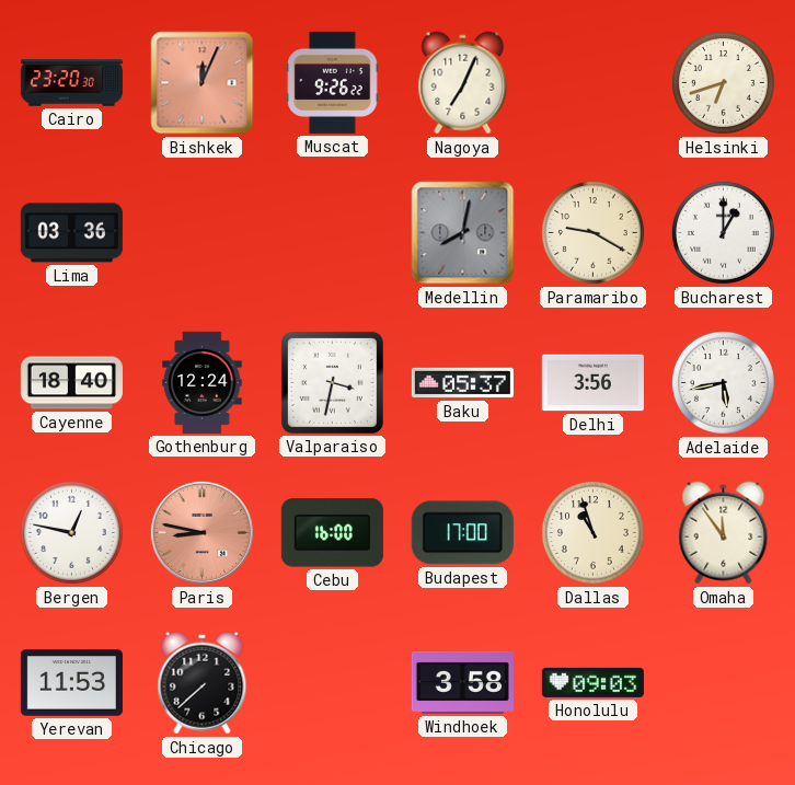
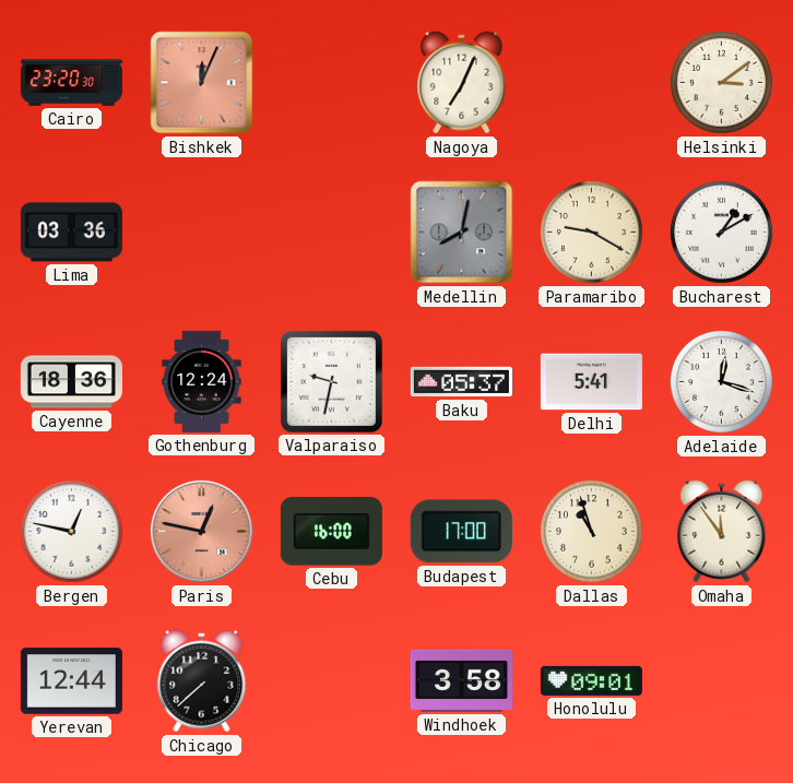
Muscat: 9:26 -> none (333, 82)
Helsinki: 6:42 -> 3:09 (721, 82)
Bucharest: 1:00 -> 1:10 (721, 232)
Cayenne: 18:40 -> 18:36 (71, 382)
Valparaiso: 3:32 -> 9:32 (331, 381)
Delhi: 3:56 -> 5:41 (591, 382)
Adelaide: 5:43 -> 12:18 (721, 381)
Paris: 8:47 -> 12:47 (201, 531)
Yerevan: 11:53 -> 12:44 (71, 681)
Honolulu: 09:03 -> 09:01 (591, 680)
